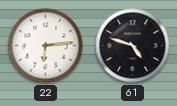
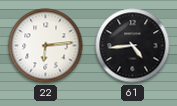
61: 4:48 -> 4:44 (133, 46)
